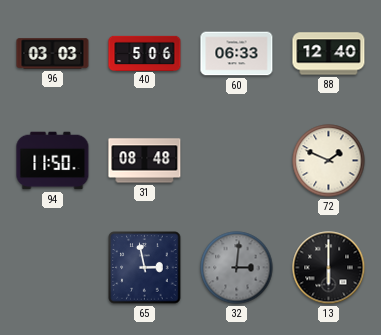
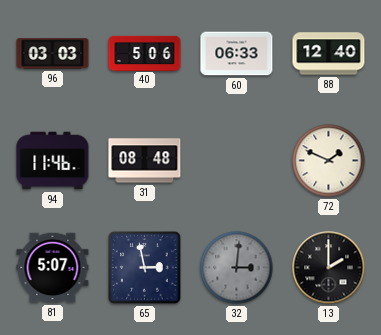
94: 11:50 -> 11:46 (53, 161)
81: none -> 5:07 (53, 268)
13: 6:00 -> 2:00 (329, 268)
